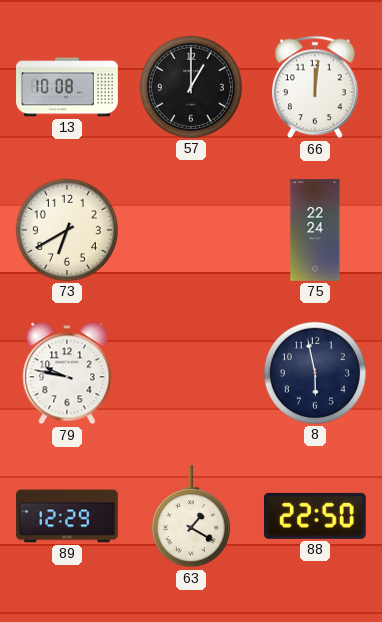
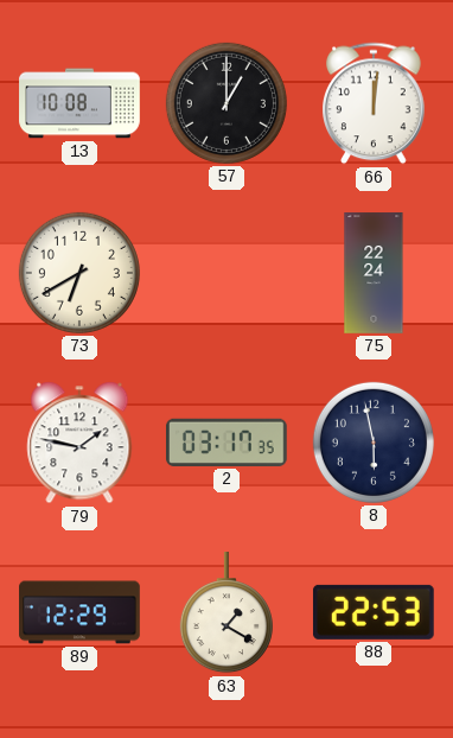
79: 9:47 -> 1:47 (79, 443)
2: none -> 03:17 (226, 443)
88: 22:50 -> 22:53 (374, 612)
